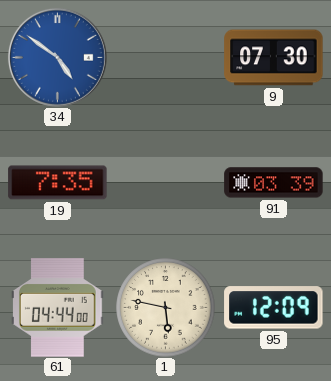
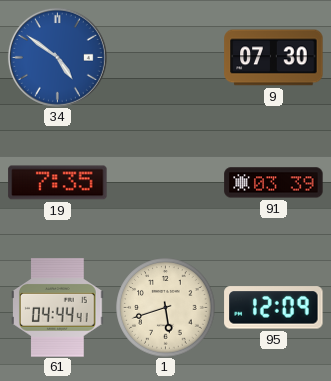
61: 04:44:00 -> 04:44:41 (58, 308)
1: 5:47 -> 5:42 (166, 308)
